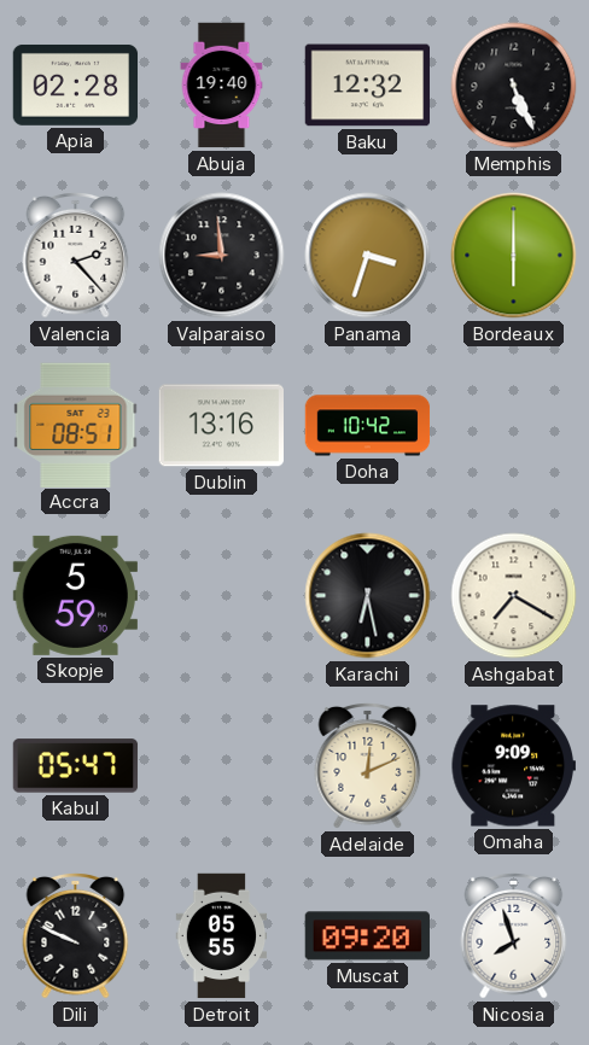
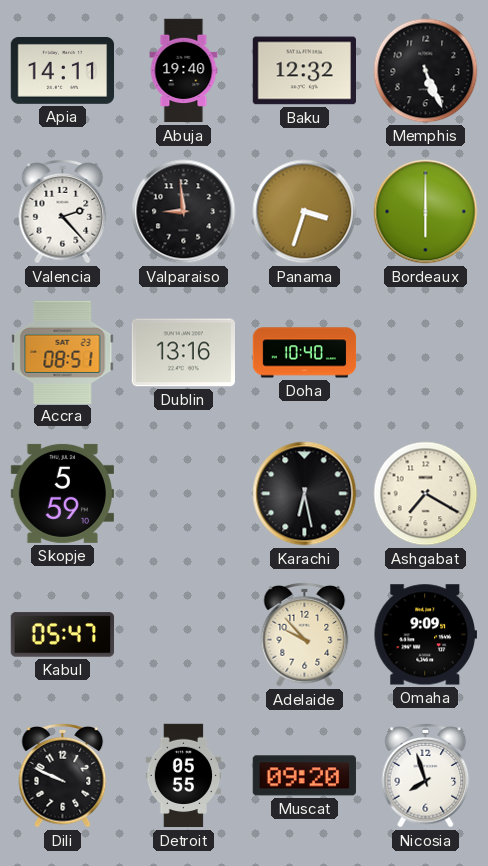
Apia: 02:28 -> 14:11 (63, 70)
Doha: 10:42 -> 10:40 (305, 353)
Adelaide: 12:11 -> 9:53 (305, 635)
